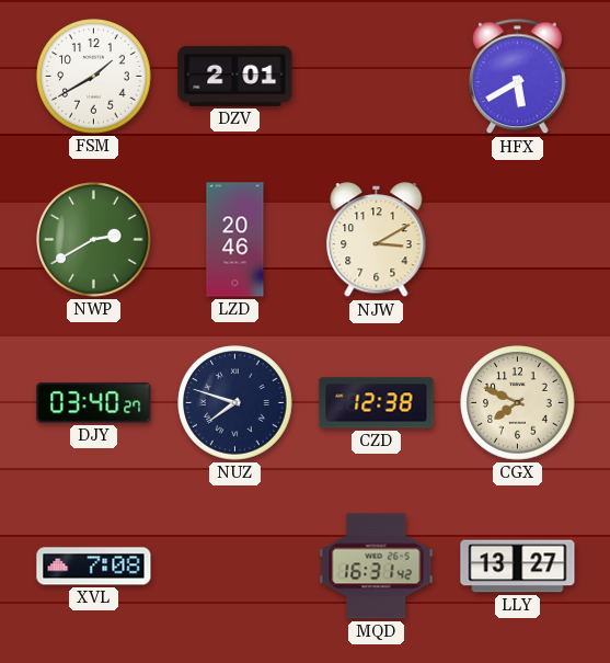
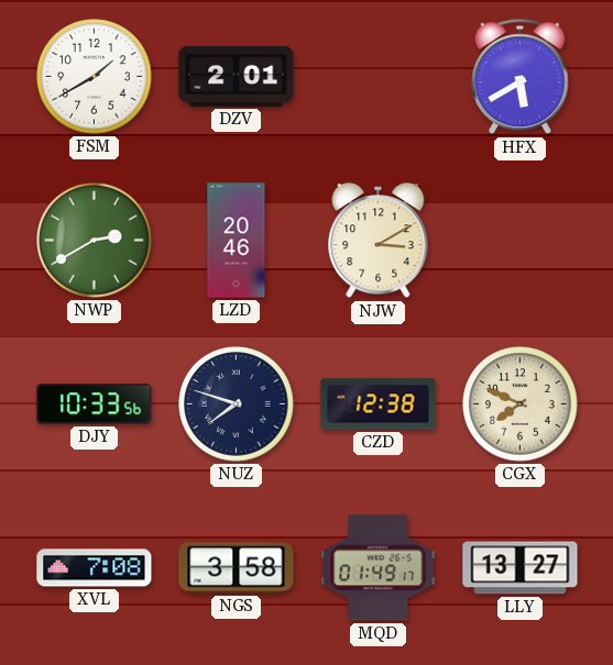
DJY: 03:40 -> 10:33 (95, 404)
NGS: none -> 3:58 (237, 568)
MQD: 16:31 -> 01:49 (379, 568)
